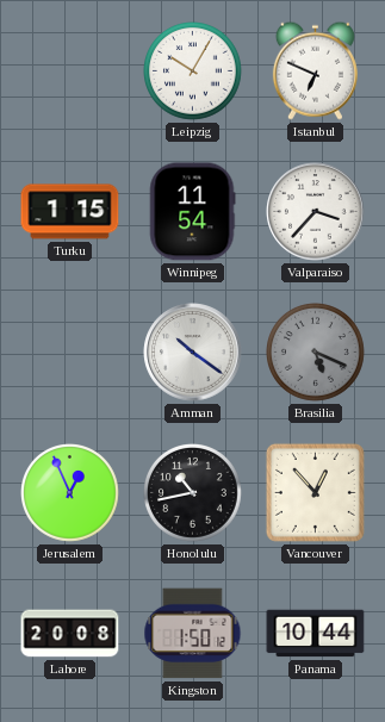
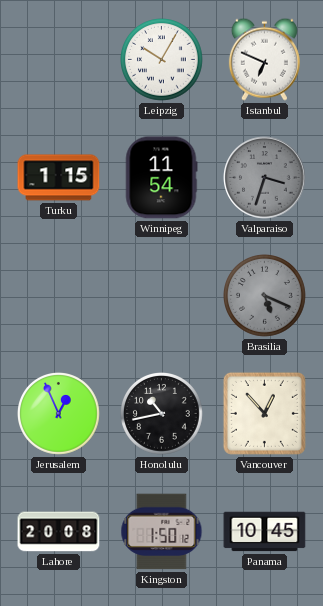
Valparaiso: 3:37 -> 3:33 (265, 178)
Valparaiso dial: white -> grey (265, 178)
Amman: 10:21 -> none (193, 353)
Panama: 10:44 -> 10:45 (265, 532)
